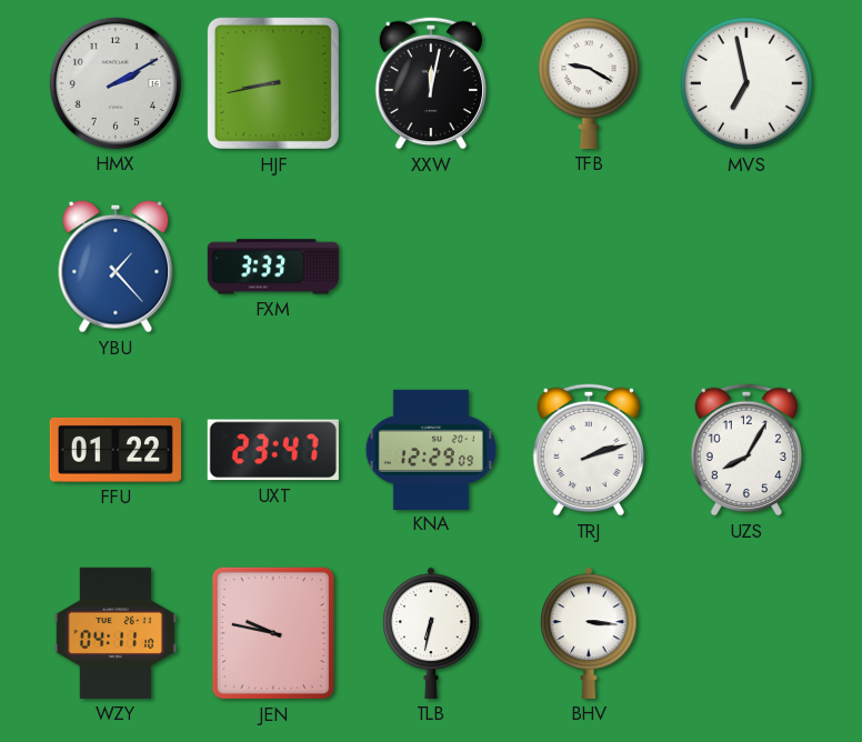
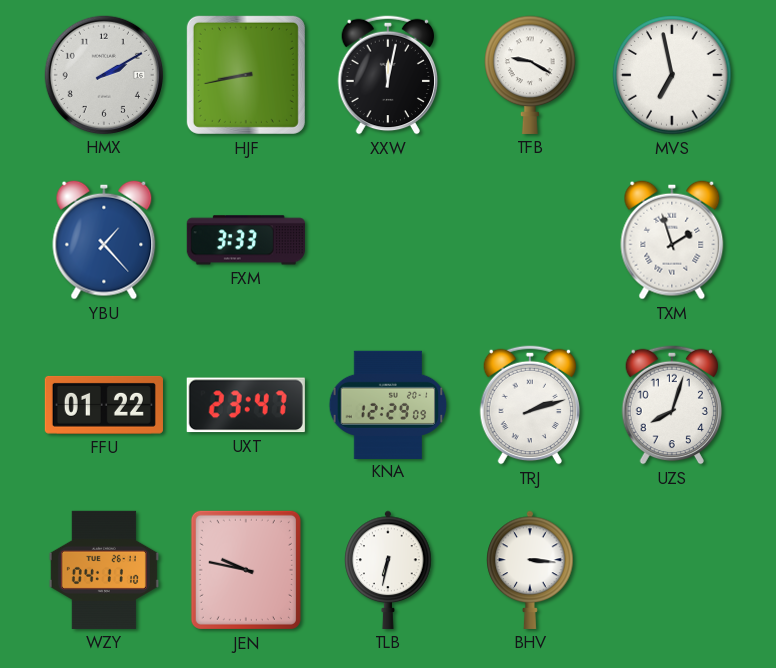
TXM: none -> 1:57 (672, 240)
UZS: 8:05 -> 8:03 (672, 405)
